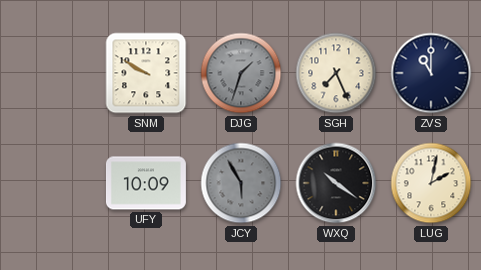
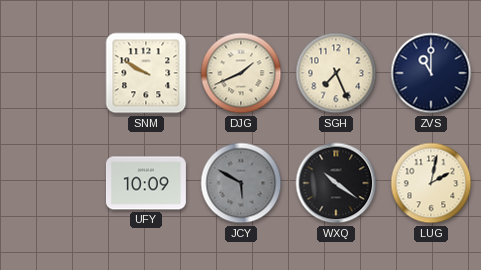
DJG: 1:33 -> 1:41 (241, 73)
DJG dial: grey -> cream (241, 73)
JCY: 5:55 -> 5:50 (241, 183)
